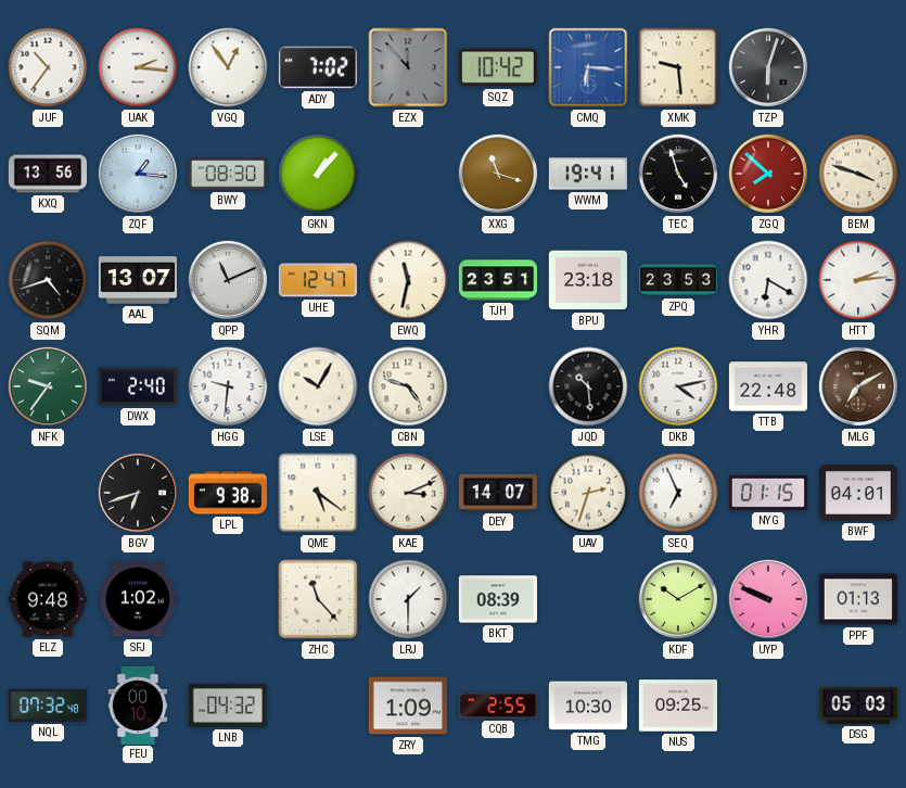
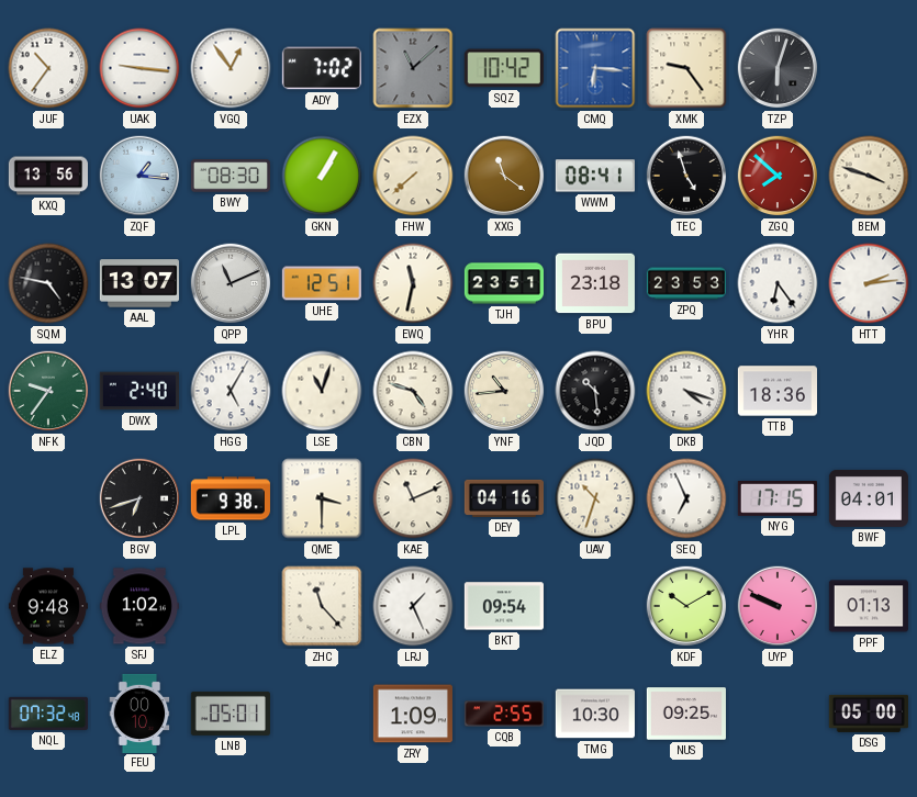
UAK: 2:16 -> 9:16 (139, 68)
EZX: 11:53 -> 11:08 (413, 68)
XMK: 9:29 -> 9:24 (686, 68)
GKN: 1:07 -> 1:05 (322, 176)
FHW: none -> 7:38 (413, 176)
XXG: 11:18 -> 11:21 (504, 176)
WWM: 19:41 -> 08:41 (595, 176)
SQM: 4:42 -> 4:47 (48, 283)
UHE: 12:47 -> 12:51 (322, 283)
YHR: 6:20 -> 6:24 (778, 283)
HGG: 9:31 -> 5:05 (231, 391)
LSE: 10:05 -> 11:03 (322, 391)
YNF: none -> 10:44 (504, 391)
DKB: 4:13 -> 4:18 (686, 391)
TTB: 22:48 -> 18:36 (776, 391)
MLG: 7:10 -> none (858, 386)
QME: 5:21 -> 3:30 (322, 498)
KAE: 3:11 -> 11:11 (413, 498)
DEY: 14:07 -> 04:16 (503, 498)
UAV: 2:33 -> 10:33 (595, 498)
NYG: 01:15 -> 17:15 (778, 499)
LRJ: 1:30 -> 1:26 (413, 606)
BKT: 08:39 -> 09:54 (504, 606)
LNB: 04:32 -> 05:01 (231, 714)
DSG: 05:03 -> 05:00 (869, 714)
